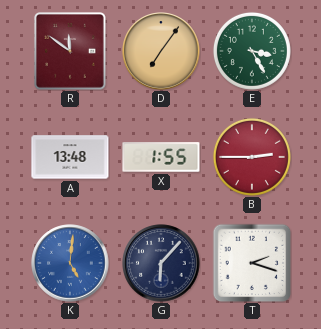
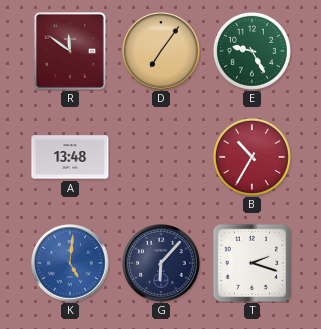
E: 3:25 -> 9:25 (252, 51)
X: 1:55 -> none (161, 157)
B: 2:45 -> 10:35 (252, 157)
